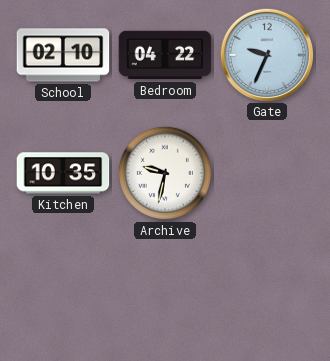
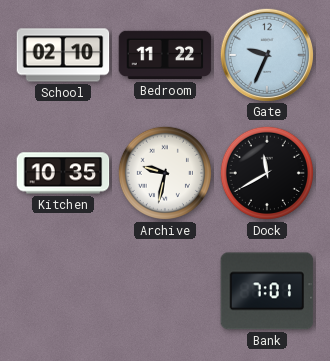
Bedroom: 04:22 -> 11:22 (165, 55)
Dock: none -> 11:40 (267, 173)
Bank: none -> 7:01 (267, 291)
